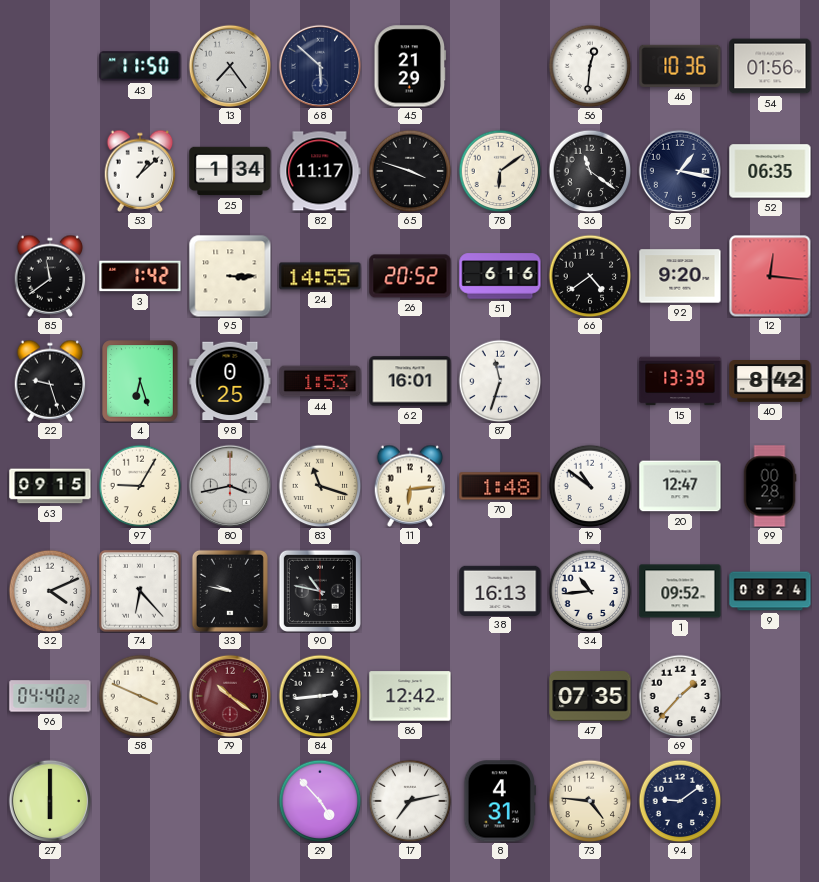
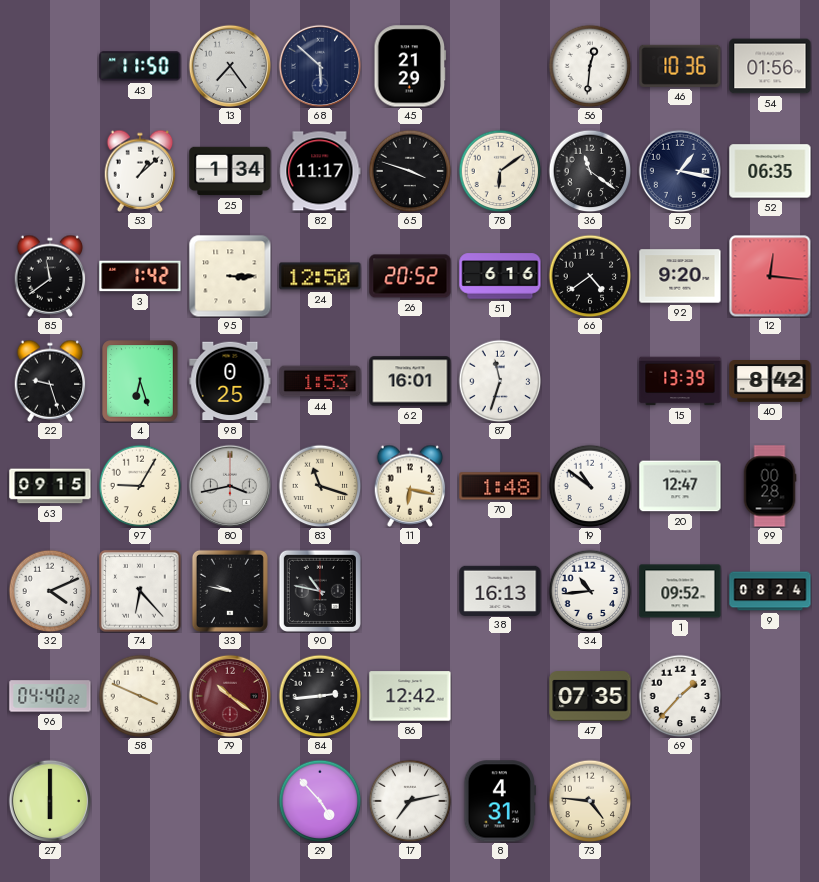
24: 14:55 -> 12:50 (320, 276)
11: 6:14 -> 6:17 (410, 486)
94: 9:09 -> none (680, 801)
